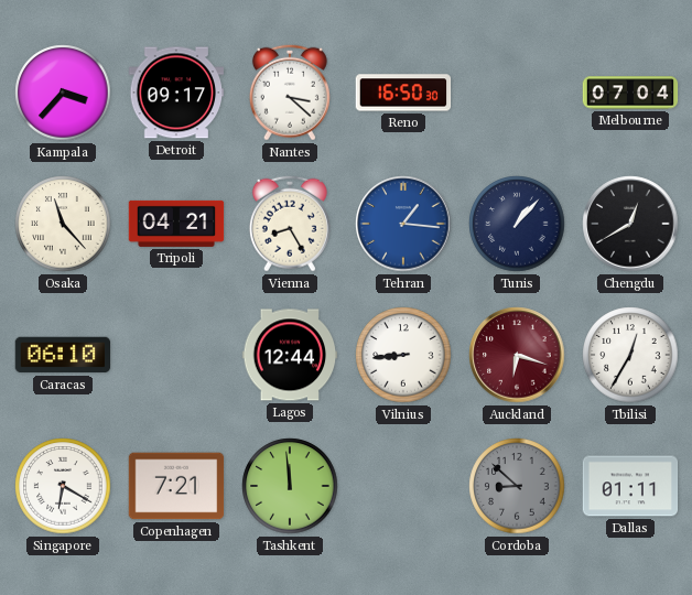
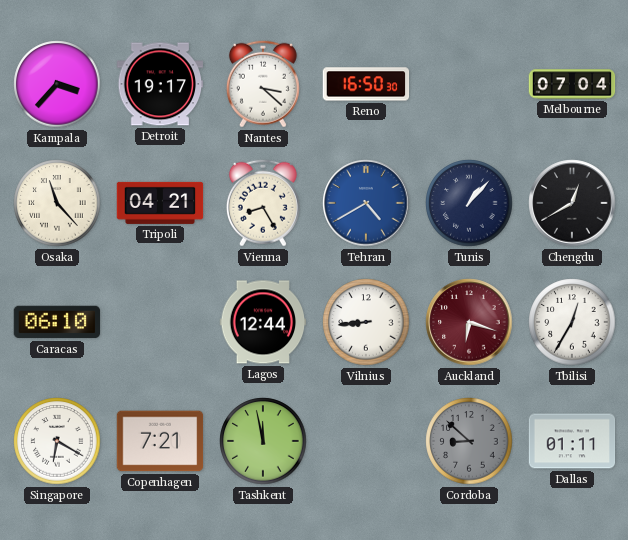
Detroit: 09:17 -> 19:17 (160, 84)
Tehran: 1:16 -> 4:40 (366, 203)
Tashkent: 11:59 -> 11:58 (263, 441)
